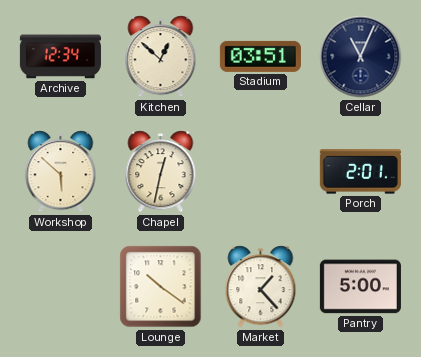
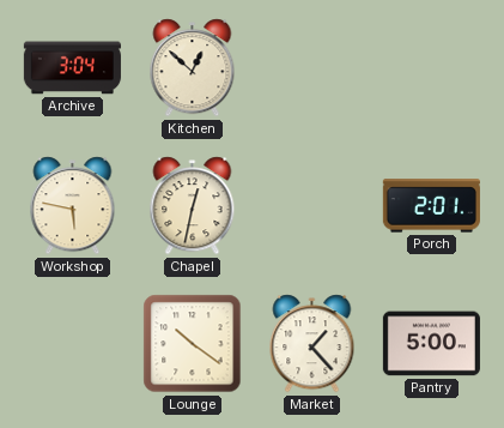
Archive: 12:34 -> 3:04 (72, 68)
Stadium: 03:51 -> none (260, 56)
Cellar: 11:04 -> none (361, 57)
Workshop: 5:52 -> 5:47 (73, 206)
